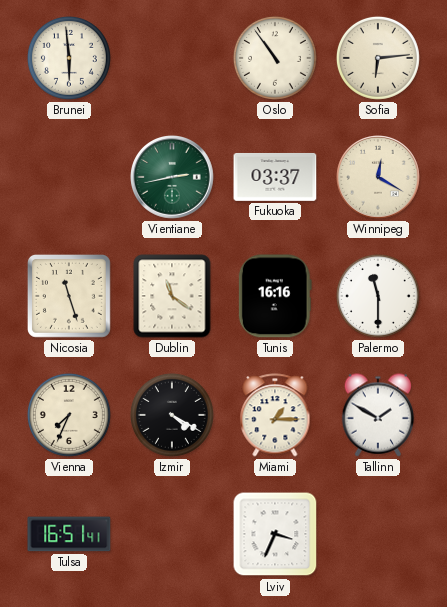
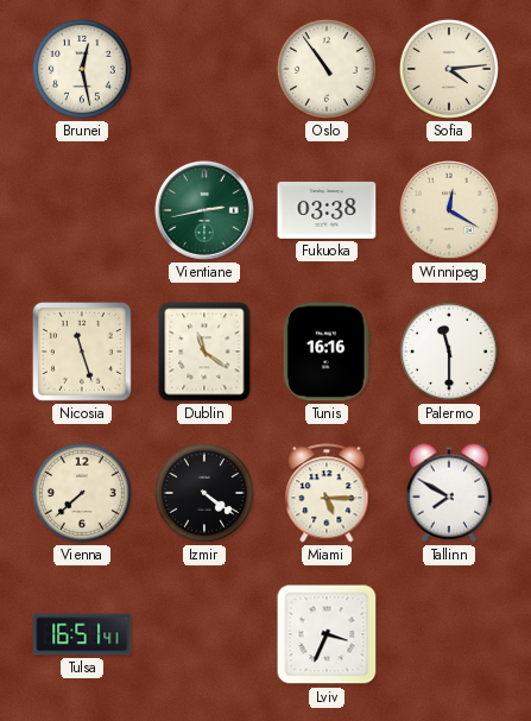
Brunei: 5:59 -> 12:28 (82, 69)
Sofia: 6:14 -> 4:14 (449, 69)
Fukuoka: 03:37 -> 03:38 (327, 210)
Vienna: 7:34 -> 7:38 (82, 493)
Izmir: 4:20 -> 4:21 (204, 493)
Miami: 1:15 -> 5:15 (327, 493)
Tallinn: 1:50 -> 7:50 (449, 493)
